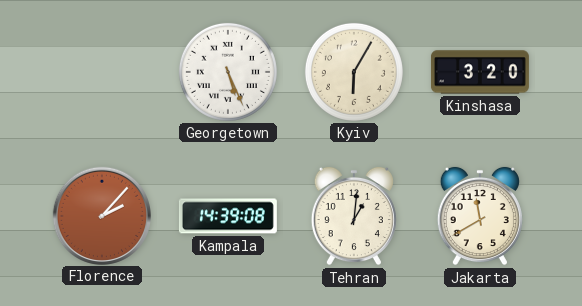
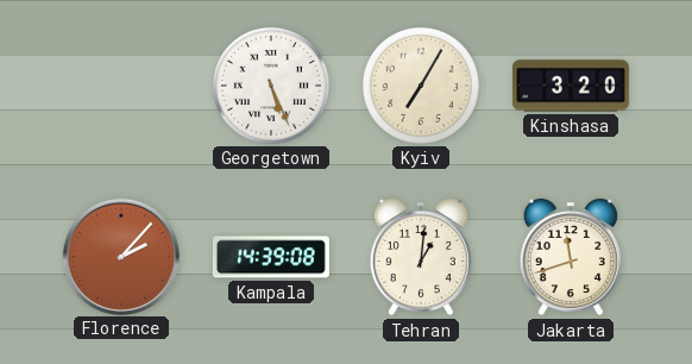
Kyiv: 6:05 -> 7:05 (421, 86)
Jakarta: 11:40 -> 11:42 (571, 257)
